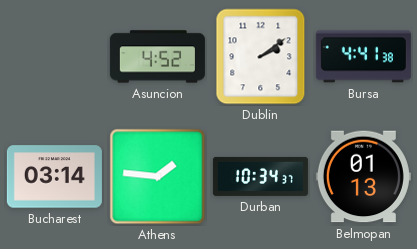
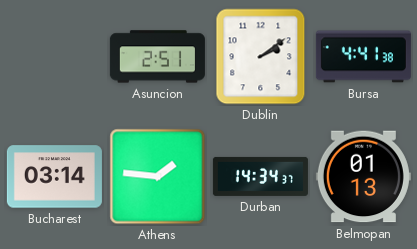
Asuncion: 4:52 -> 2:51 (157, 57)
Durban: 10:34 -> 14:34 (260, 176)
